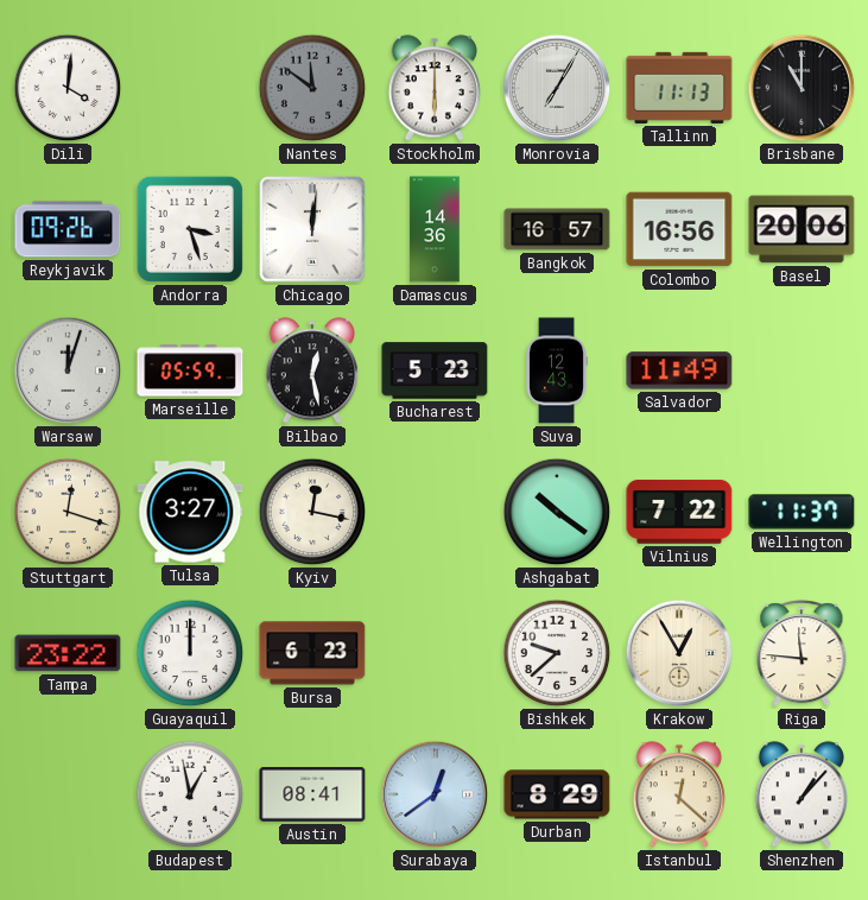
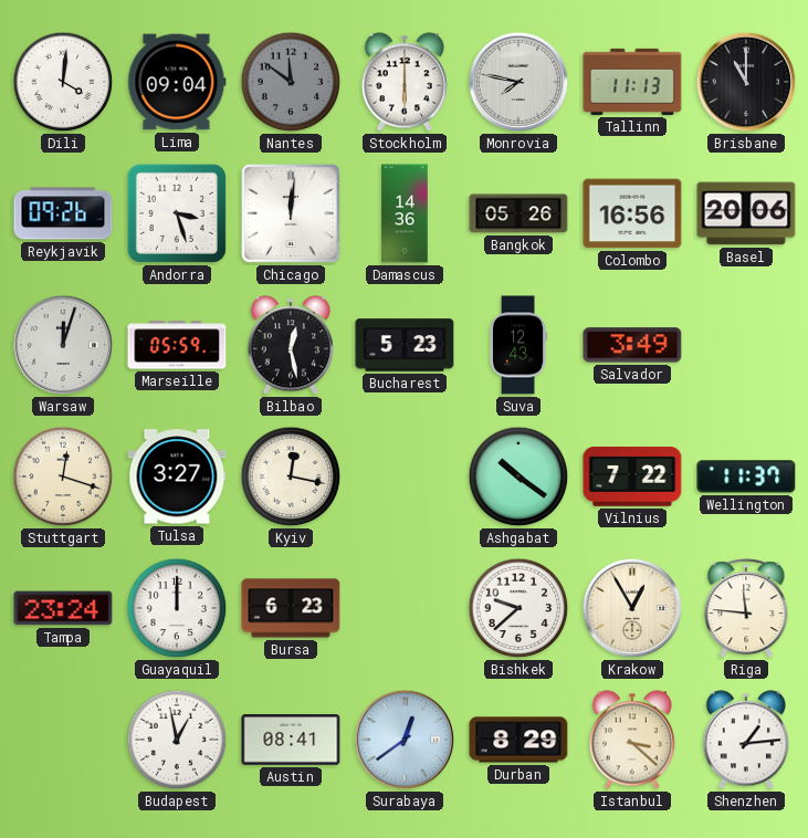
Lima: none -> 09:04 (177, 82)
Monrovia: 7:05 -> 7:47 (518, 82)
Bangkok: 16:57 -> 05:26 (518, 213)
Salvador: 11:49 -> 3:49 (632, 345)
Tampa: 23:22 -> 23:24 (63, 608)
Istanbul: 12:22 -> 3:22 (631, 740)
Shenzhen: 1:07 -> 1:14 (745, 740)
